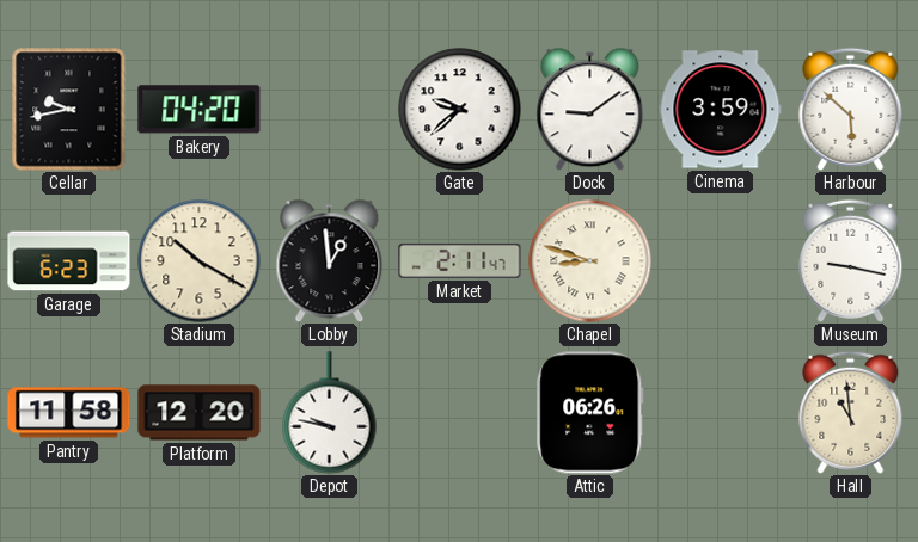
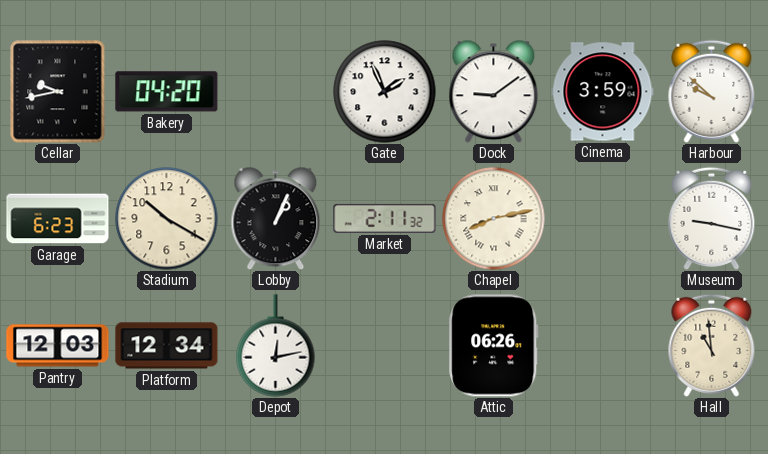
Gate: 9:38 -> 1:56 (385, 92)
Harbour: 5:52 -> 9:52 (712, 91)
Lobby: 12:59 -> 1:04 (276, 218)
Market: 2:11:47 -> 2:11:32 (385, 218)
Chapel: 8:48 -> 8:13 (494, 219)
Pantry: 11:58 -> 12:03 (58, 346)
Platform: 12:20 -> 12:34 (167, 346)
Depot: 9:47 -> 12:13 (276, 346)
